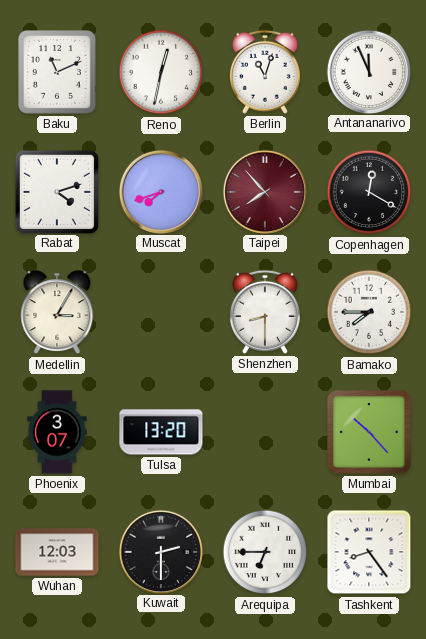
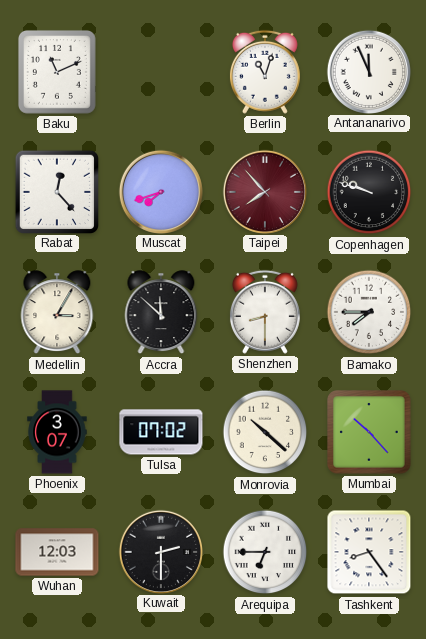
Reno: 12:32 -> none (161, 72)
Rabat: 4:12 -> 12:23 (56, 191)
Copenhagen: 12:20 -> 9:48 (369, 192)
Accra: none -> 11:52 (161, 313)
Tulsa: 13:20 -> 07:02 (161, 432)
Monrovia: none -> 10:22 (265, 432)
